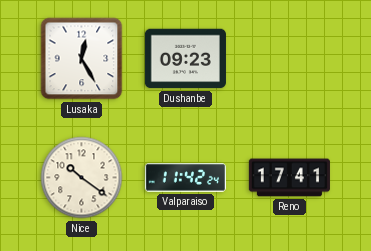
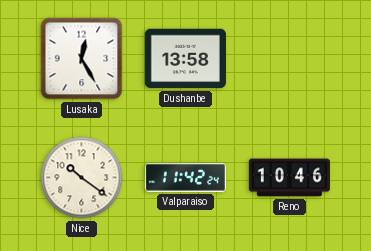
Dushanbe: 09:23 -> 13:58 (185, 59)
Reno: 17:41 -> 10:46 (289, 178)
